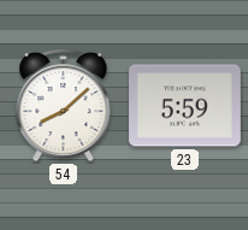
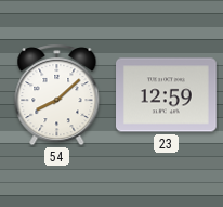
23: 5:59 -> 12:59 (167, 95)
